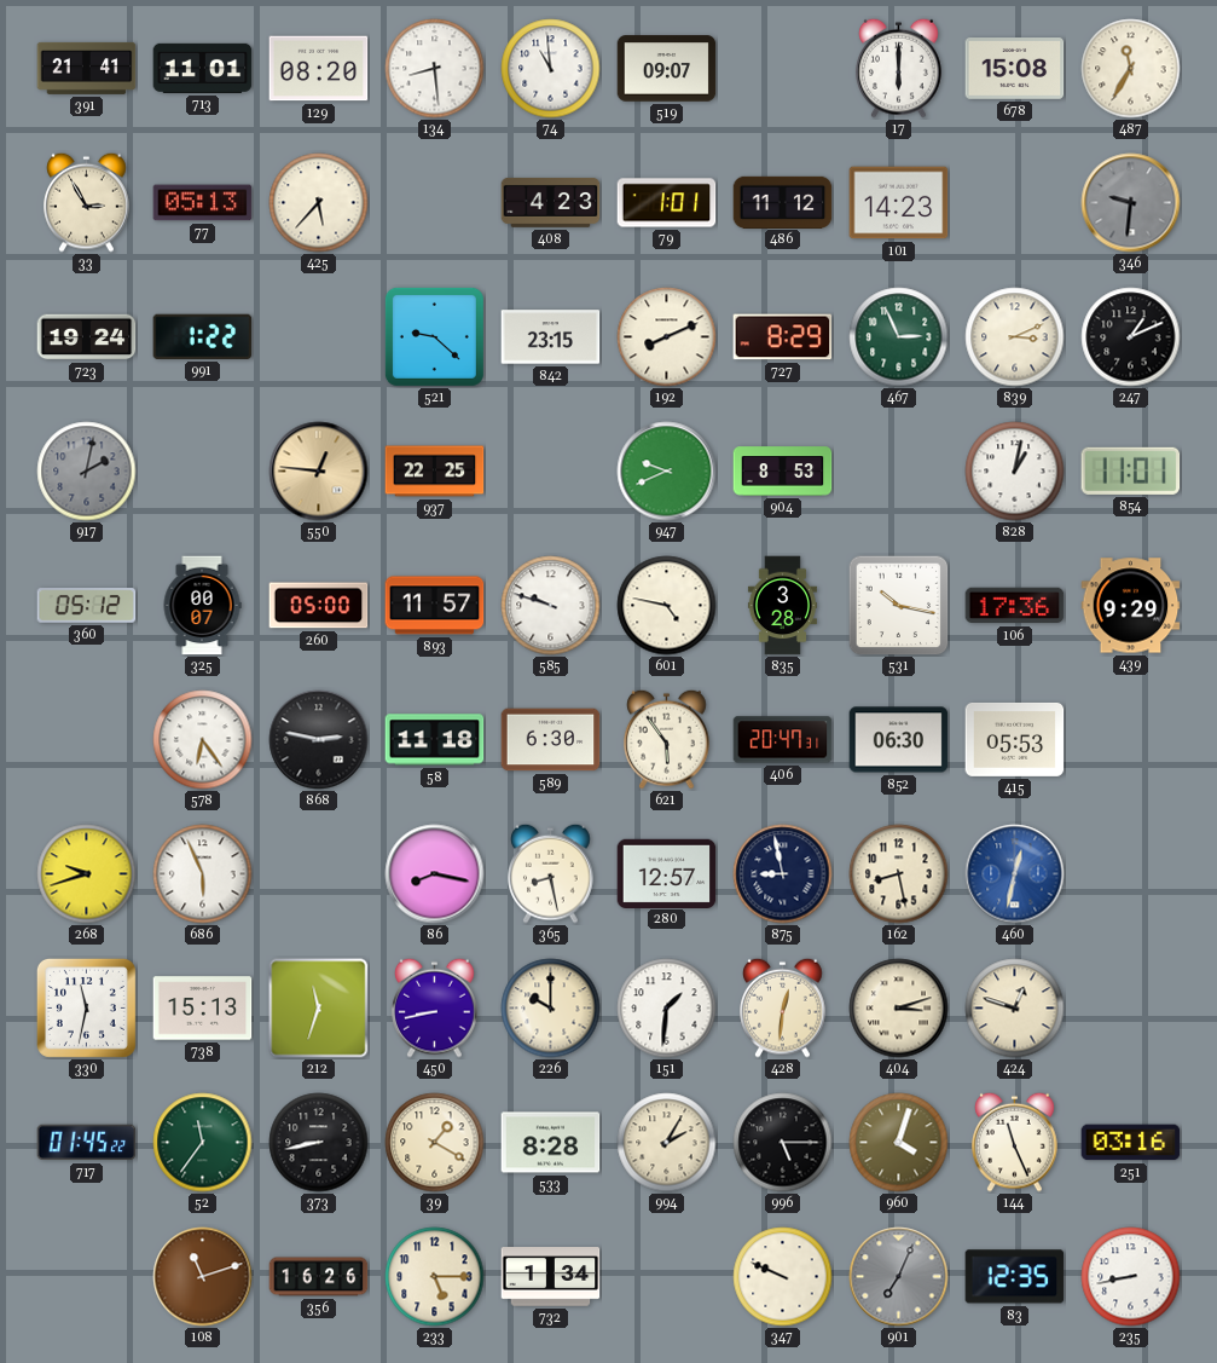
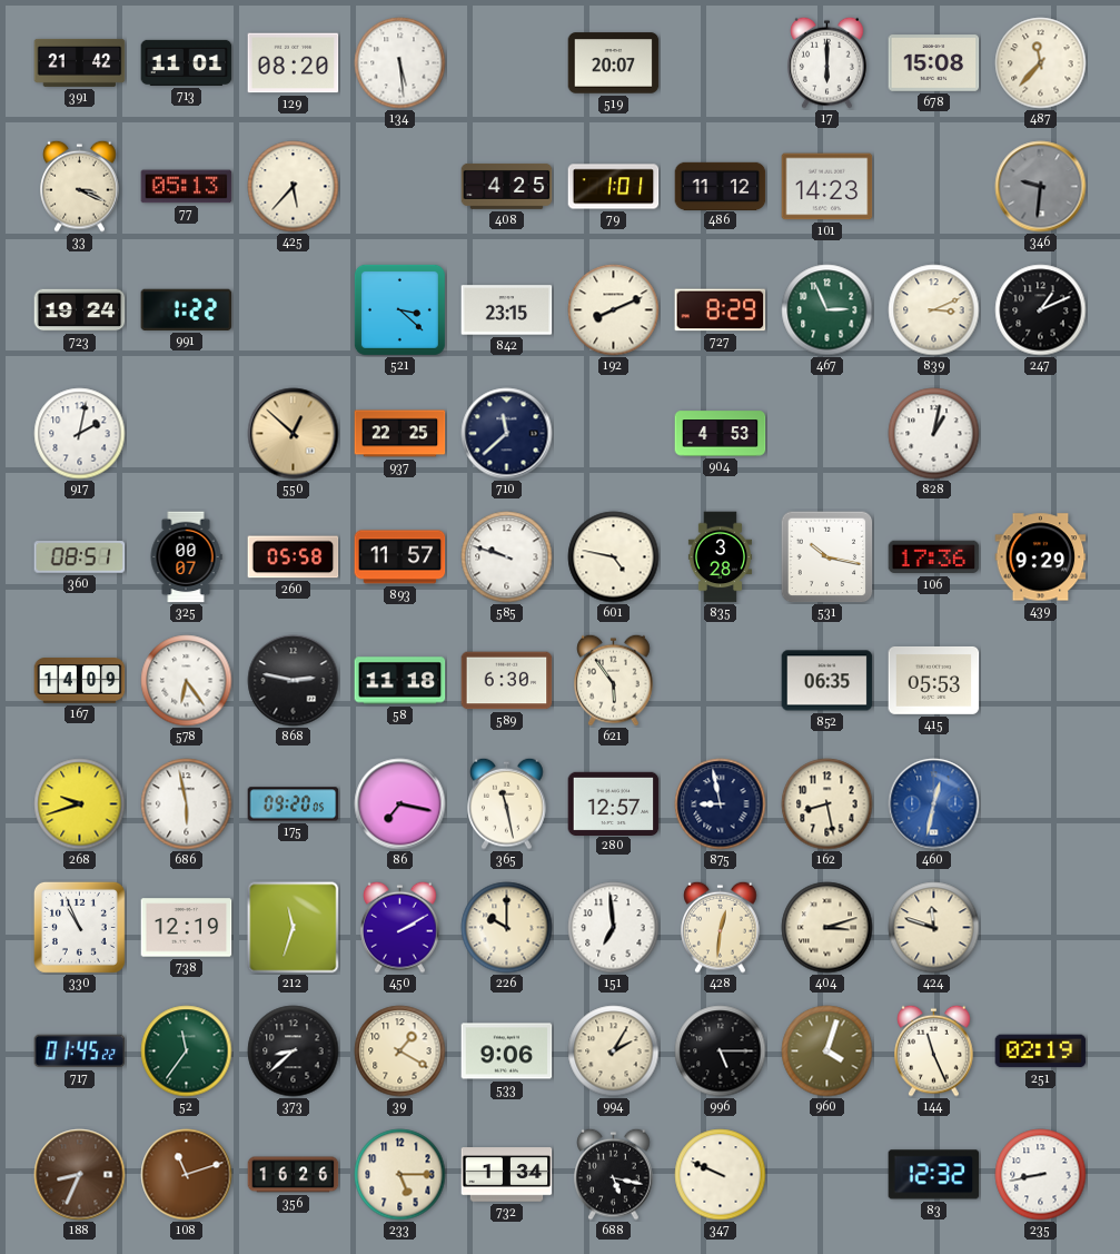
391: 21:41 -> 21:42 (80, 62)
134: 8:29 -> 5:29 (400, 63)
74: 10:59 -> none (551, 69)
519: 09:07 -> 20:07 (614, 63)
487: 11:35 -> 11:37 (1041, 63)
33: 2:55 -> 3:19 (80, 186)
408: 4:23 -> 4:25 (507, 186)
521: 9:22 -> 3:22 (399, 309)
917 dial: grey -> white (80, 434)
550: 12:46 -> 12:52 (294, 434)
710: none -> 11:38 (507, 434)
947: 9:41 -> none (667, 472)
904: 8:53 -> 4:53 (721, 434)
854: 11:01 -> none (1131, 470)
360: 05:12 -> 08:51 (80, 557)
260: 05:00 -> 05:58 (294, 557)
167: none -> 14:09 (80, 681)
406: 20:47 -> none (783, 740)
852: 06:30 -> 06:35 (827, 681)
686: 5:56 -> 5:58 (187, 804)
175: none -> 09:20 (294, 804)
86: 8:17 -> 7:17 (400, 804)
365: 8:28 -> 11:28 (507, 803)
330: 11:32 -> 10:56 (79, 927)
738: 15:13 -> 12:19 (187, 928)
450: 8:43 -> 2:10 (400, 927)
151: 1:31 -> 6:59 (614, 928)
424: 12:48 -> 11:48 (934, 928)
373: 8:43 -> 8:38 (294, 1051)
533: 8:28 -> 9:06 (507, 1051)
251: 03:16 -> 02:19 (1041, 1051)
188: none -> 8:34 (80, 1175)
688: none -> 5:17 (614, 1174)
901: 7:04 -> none (899, 1277)
83: 12:35 -> 12:32 (934, 1175)
